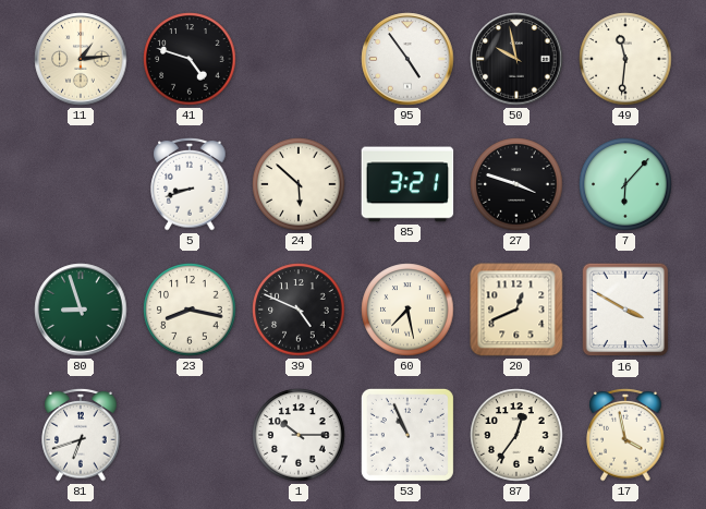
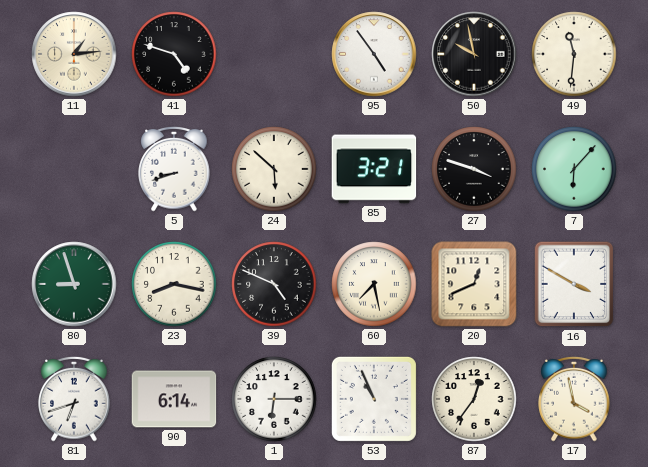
90: none -> 6:14 (174, 399)
1: 10:15 -> 6:15 (274, 399)
